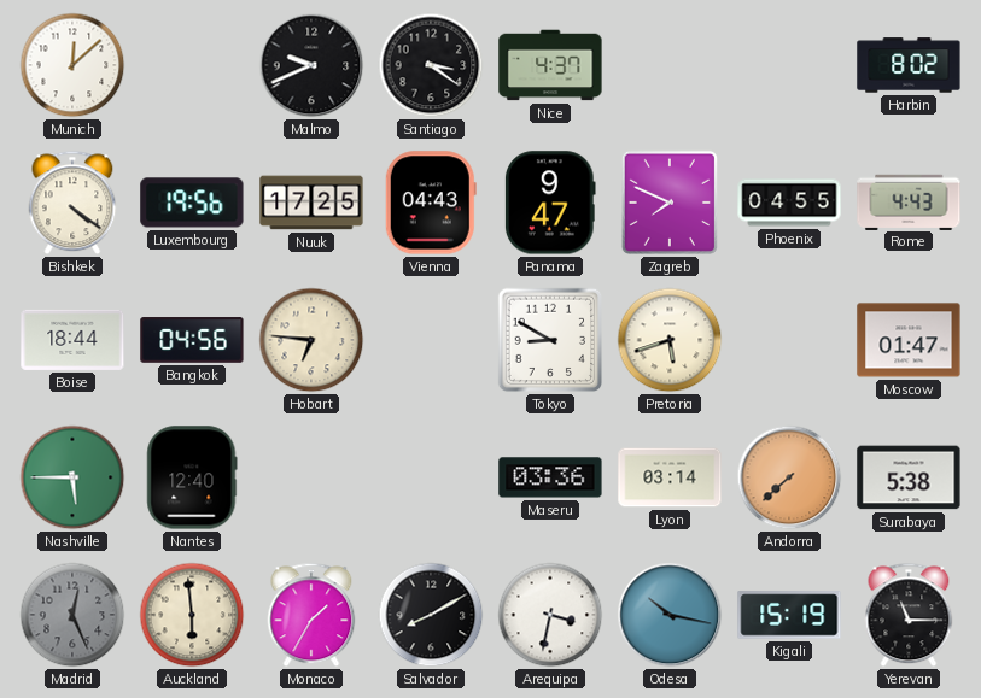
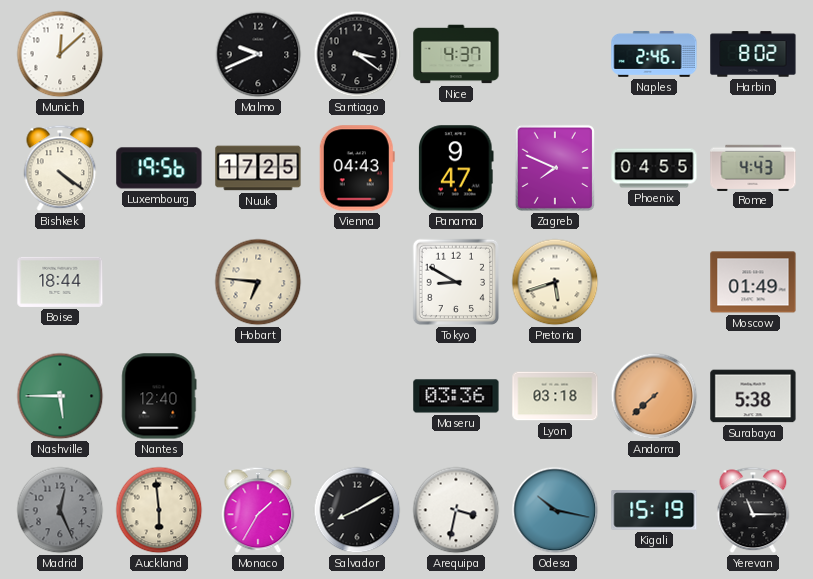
Naples: none -> 2:46 (654, 54)
Bangkok: 04:56 -> none (192, 340)
Moscow: 01:47 -> 01:49 (753, 282)
Lyon: 03:14 -> 03:18 (555, 396)
